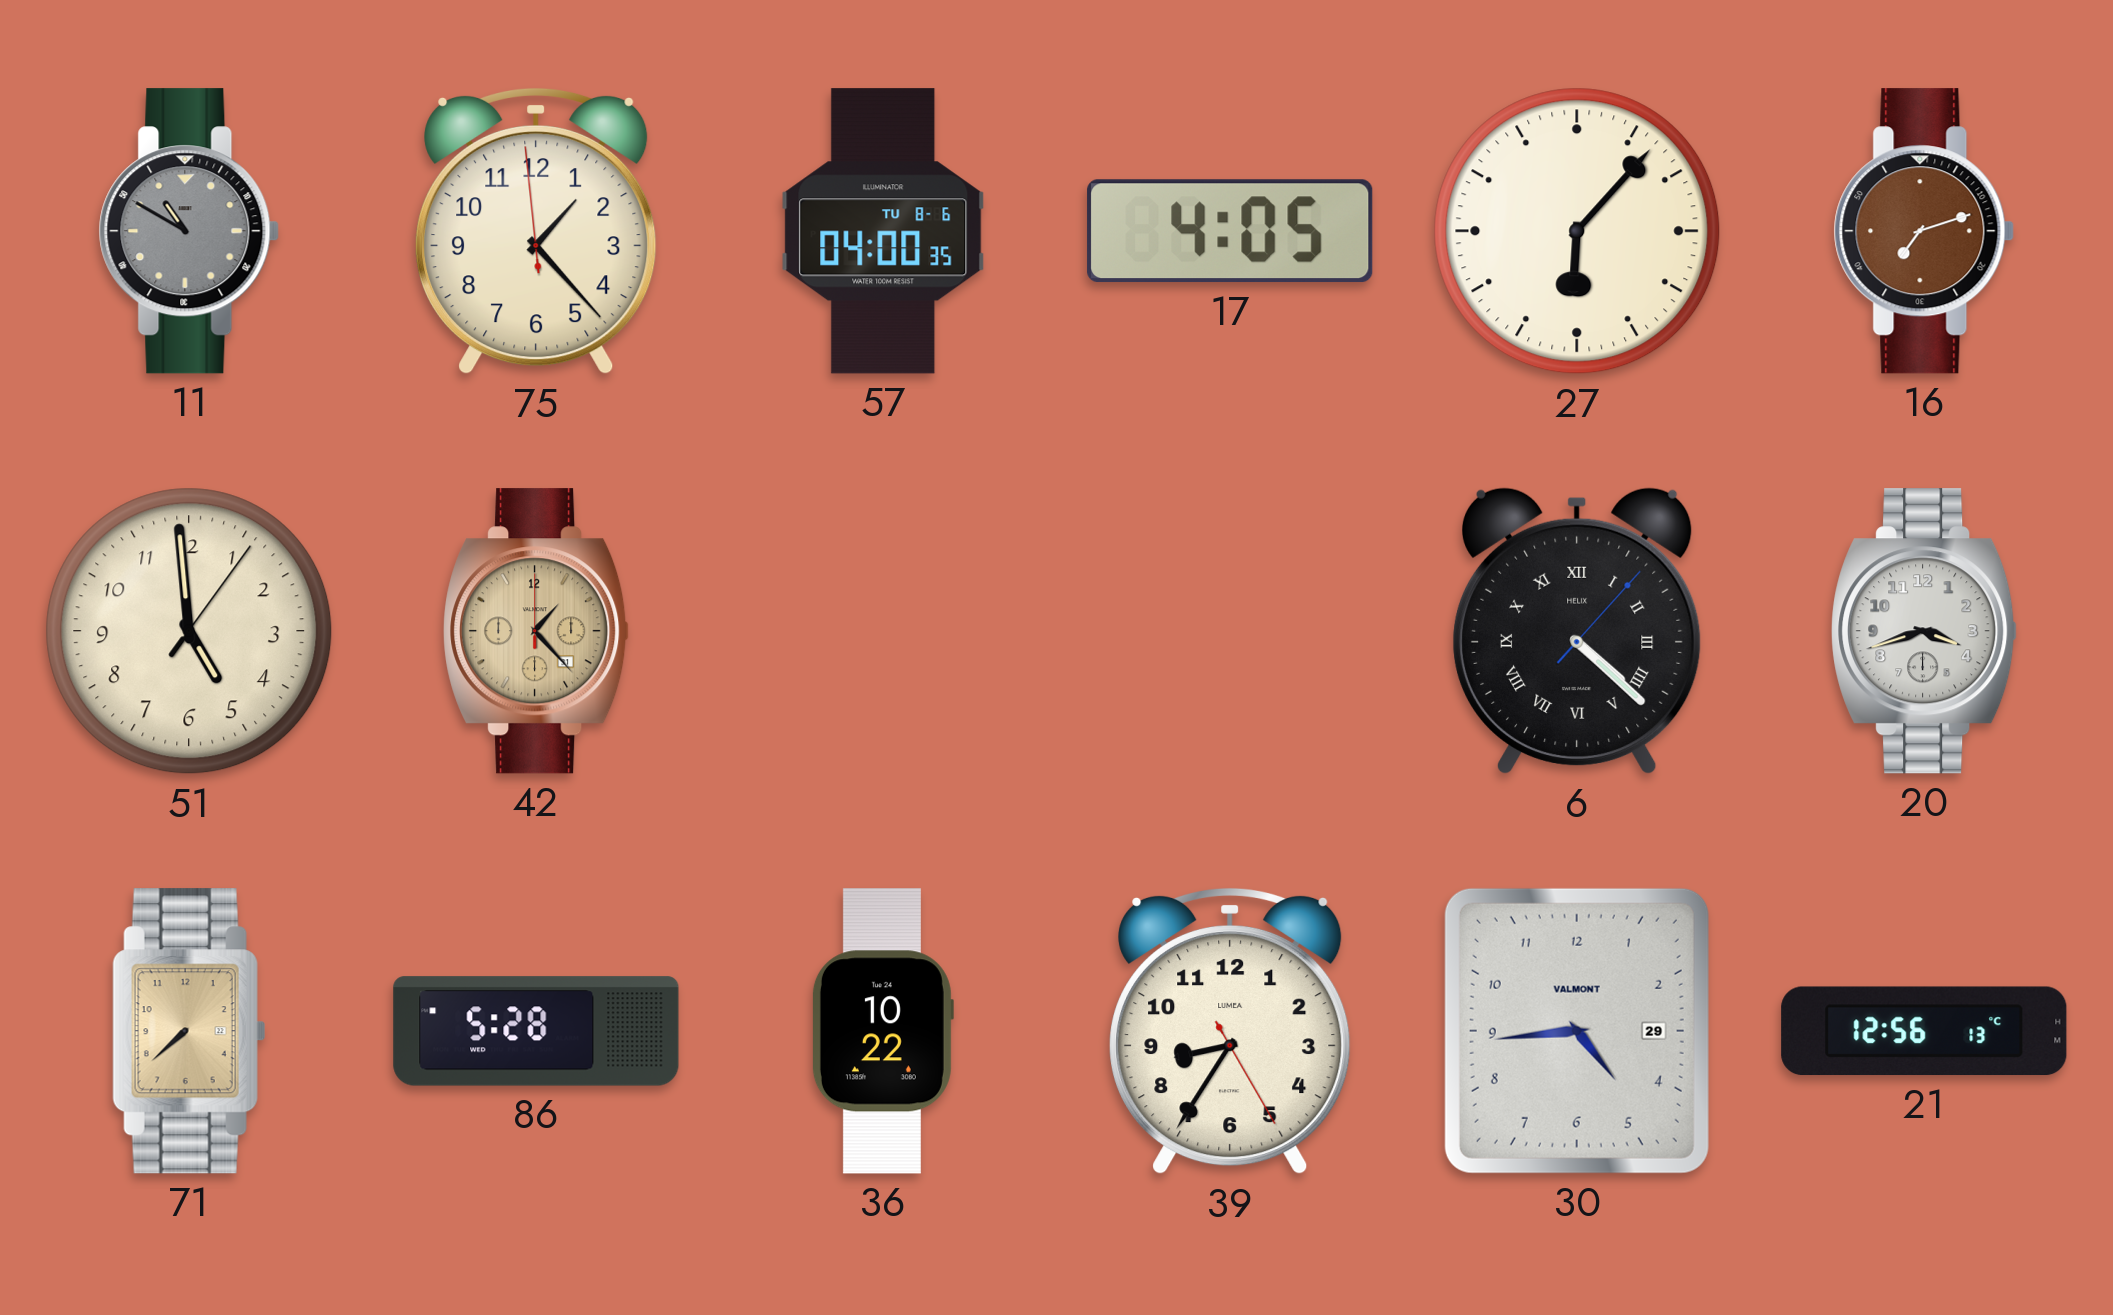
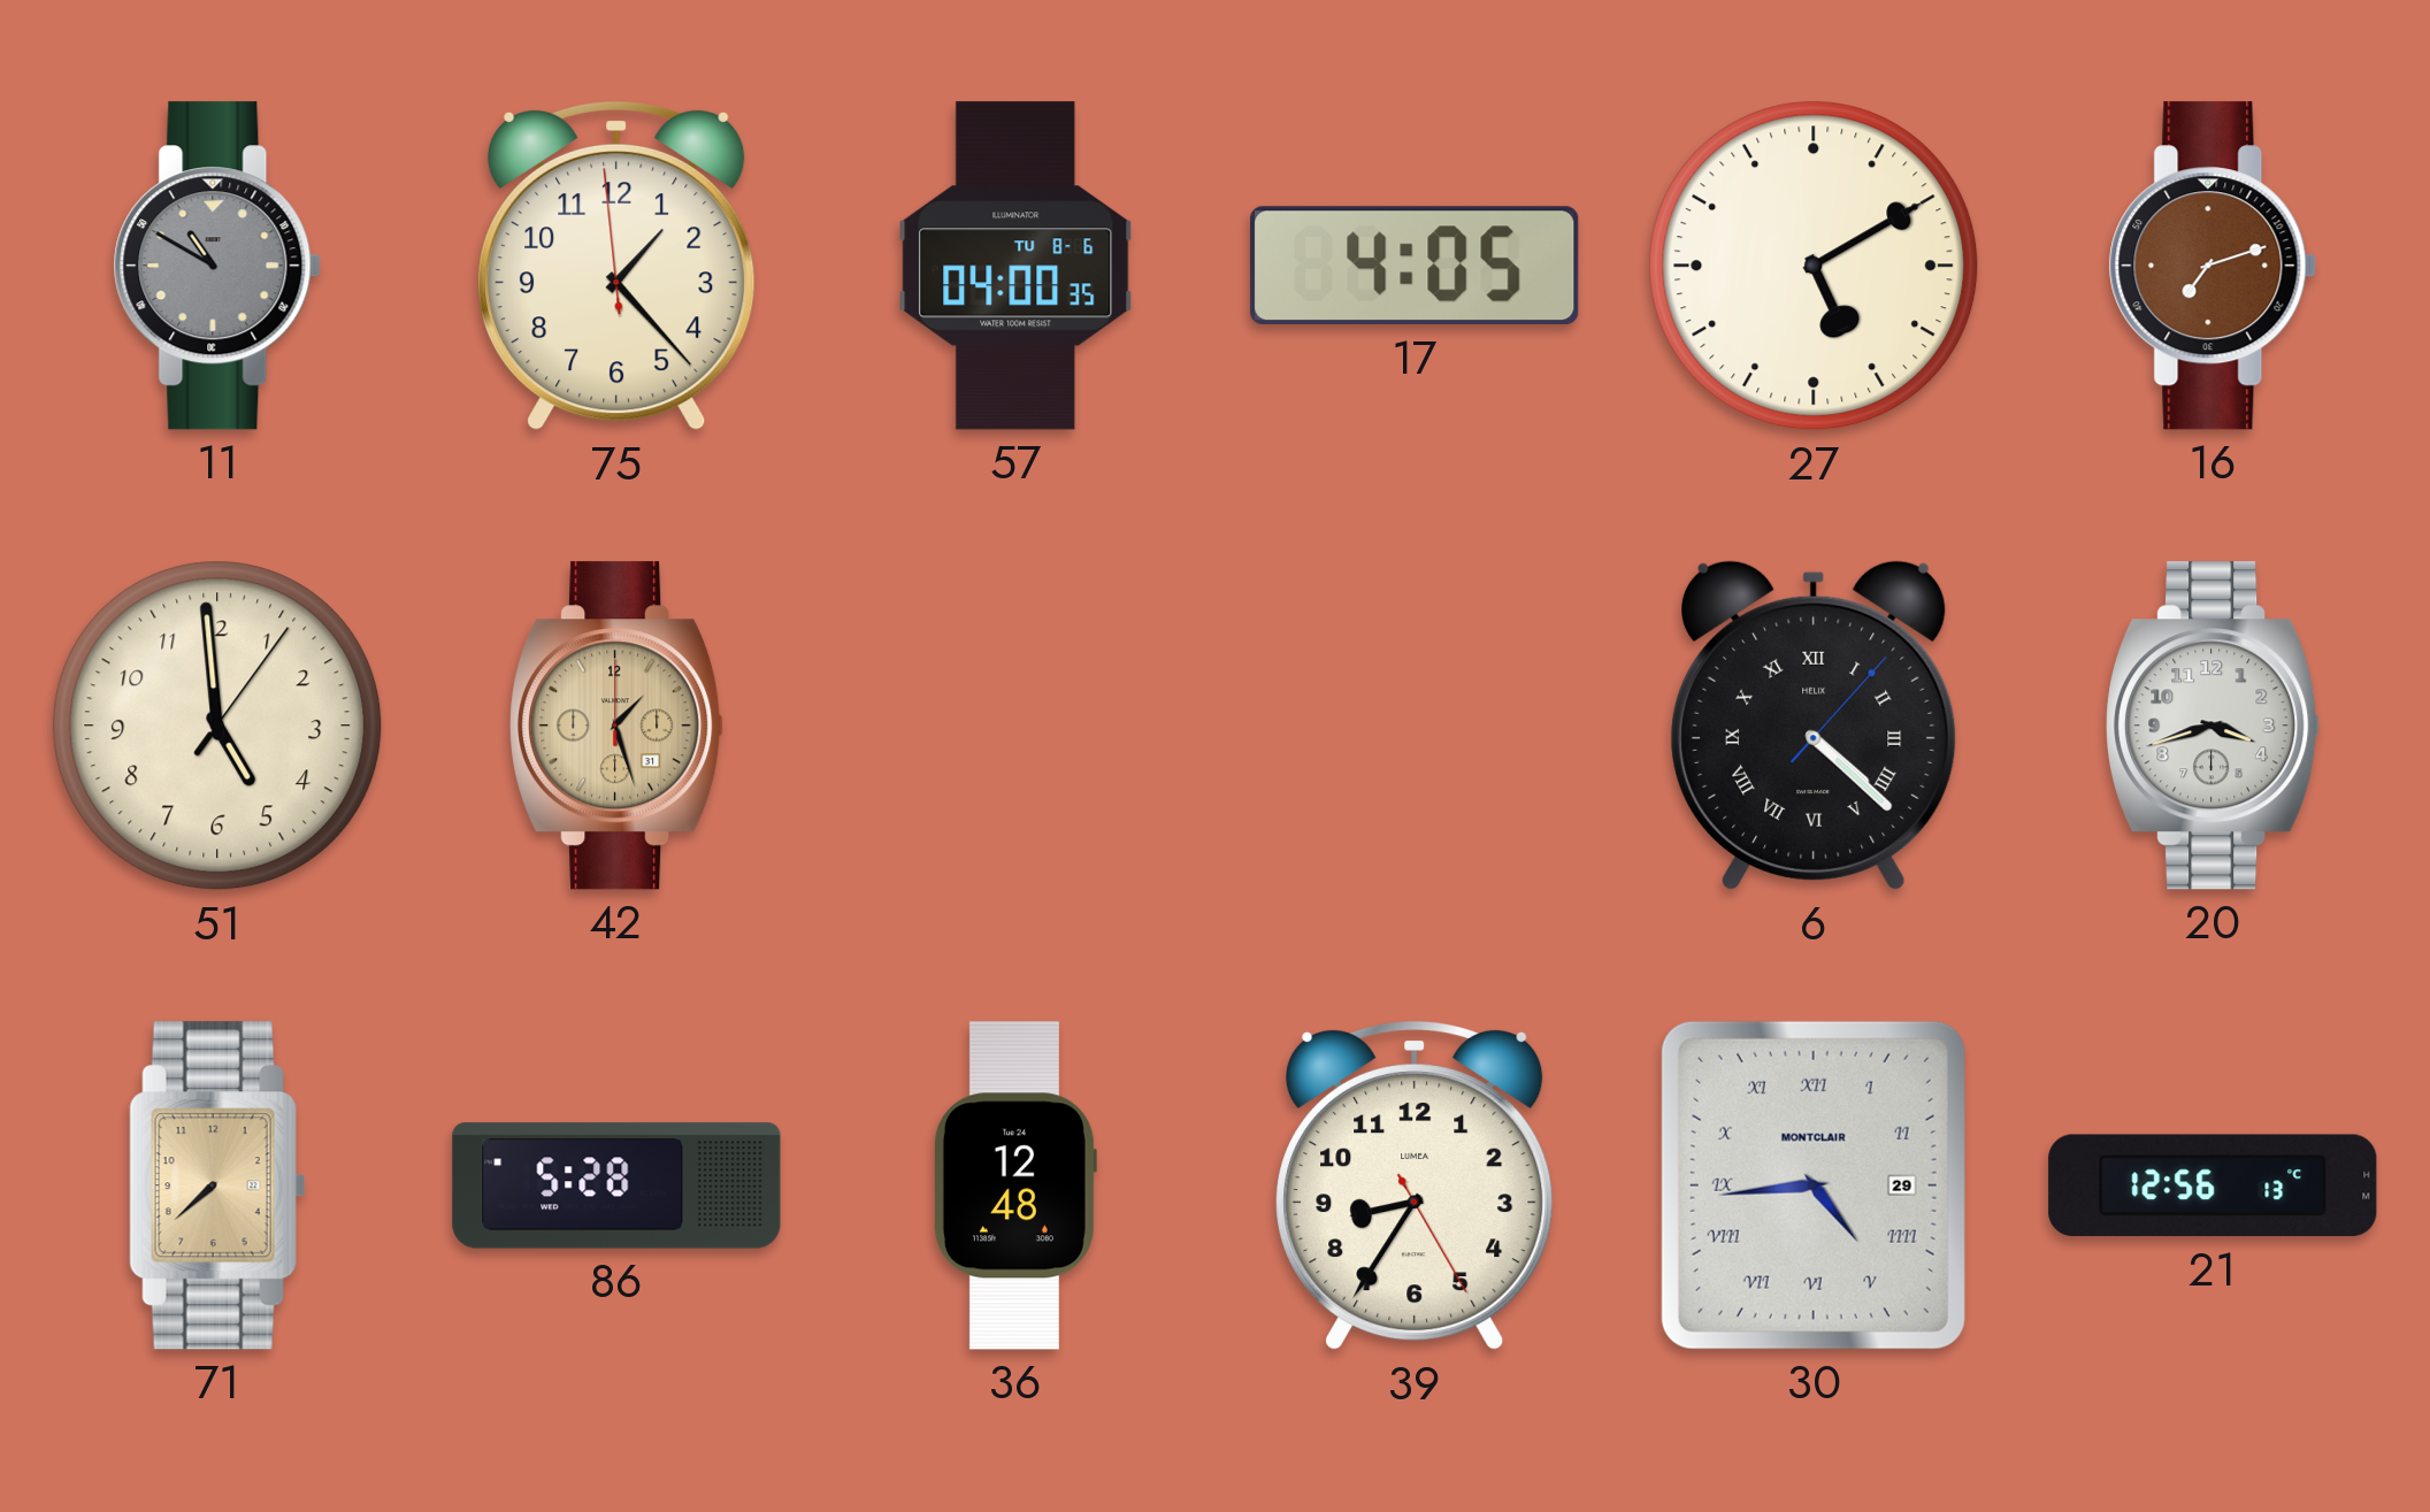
27: 6:07 -> 5:10 (1814, 266)
42: 1:23 -> 1:27 (618, 726)
36: 10:22 -> 12:48 (1014, 1185)
30 numerals: Arabic -> Roman (1814, 1185)
30 brand: VALMONT -> MONTCLAIR (1814, 1185)
